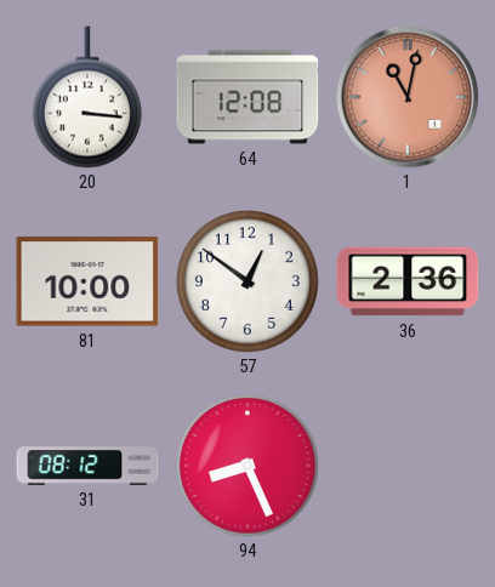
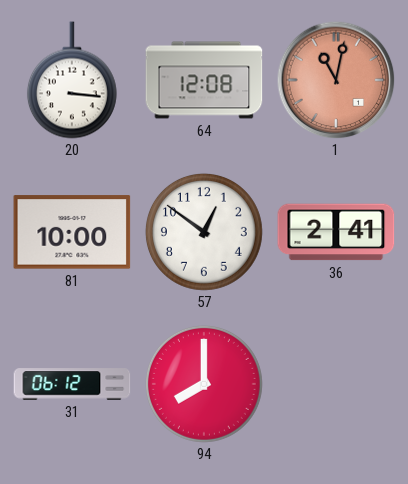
36: 2:36 -> 2:41 (336, 232)
31: 08:12 -> 06:12 (72, 384)
94: 8:26 -> 8:00 (204, 384)
